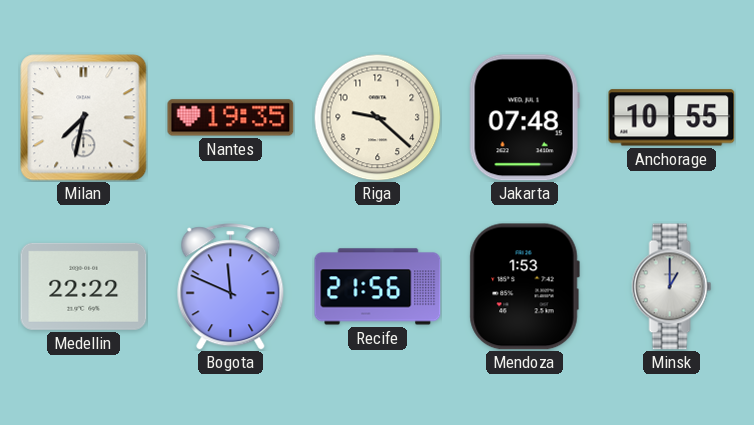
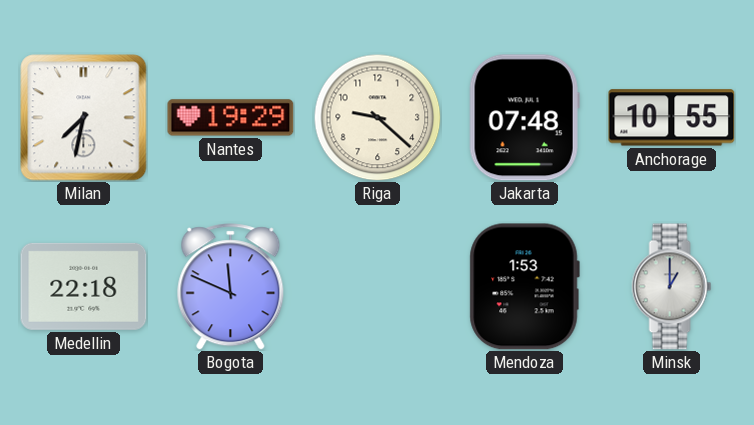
Nantes: 19:35 -> 19:29 (231, 118)
Medellin: 22:22 -> 22:18 (84, 286)
Recife: 21:56 -> none (378, 287)
